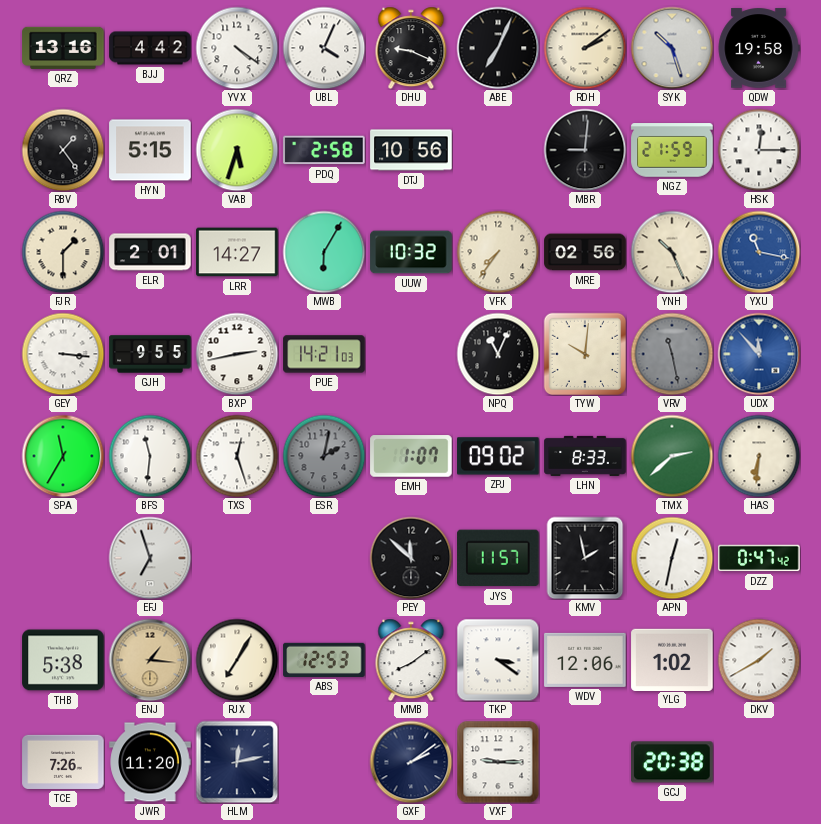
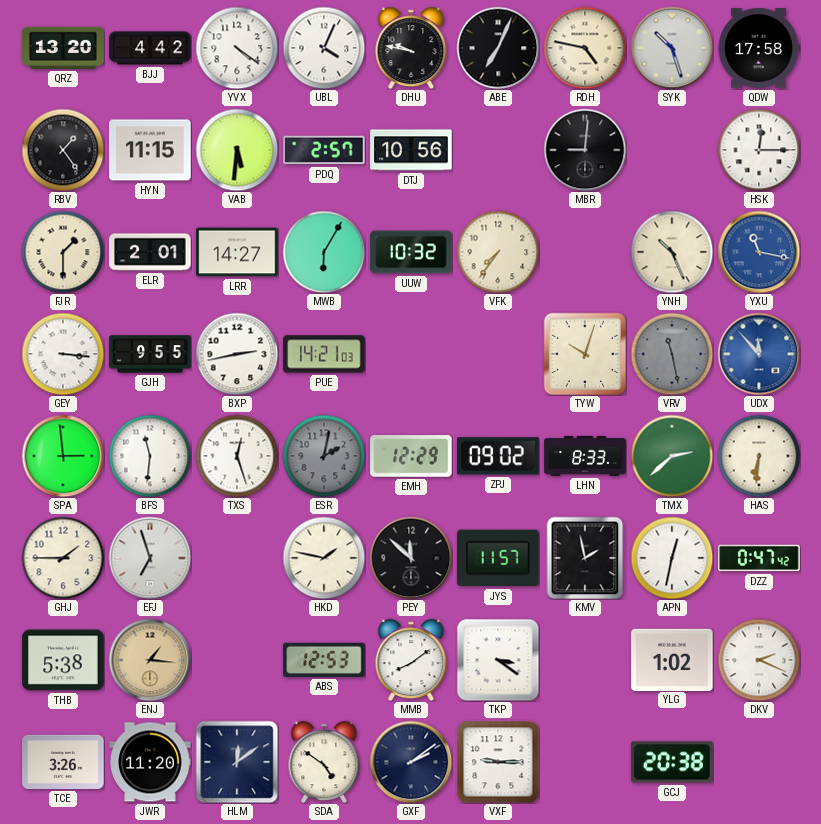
QRZ: 13:16 -> 13:20 (63, 48)
DHU: 9:19 -> 9:47 (411, 48)
RDH: 2:09 -> 4:47 (585, 48)
QDW: 19:58 -> 17:58 (759, 48)
HYN: 5:15 -> 11:15 (150, 150)
VAB: 5:33 -> 5:31 (237, 150)
PDQ: 2:58 -> 2:57 (324, 150)
NGZ: 21:59 -> none (672, 150)
MRE: 02:56 -> none (585, 252)
NPQ: 11:04 -> none (498, 354)
TYW: 10:01 -> 10:03 (584, 353)
SPA: 11:35 -> 2:59 (63, 456)
EMH: 1:07 -> 12:29 (411, 456)
GHJ: none -> 1:45 (63, 558)
HKD: none -> 1:47 (324, 558)
RJX: 7:05 -> none (237, 660)
WDV: 12:06 -> none (585, 660)
DKV: 1:40 -> 2:19 (759, 660)
TCE: 7:26 -> 3:26 (63, 762)
HLM: 12:13 -> 12:09 (237, 762)
SDA: none -> 4:51 (324, 762)
